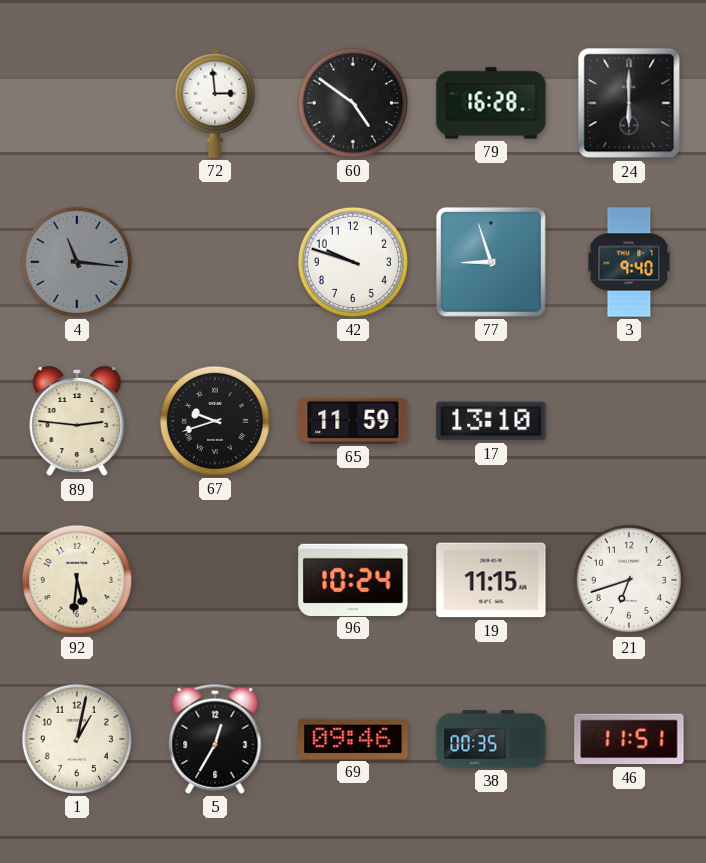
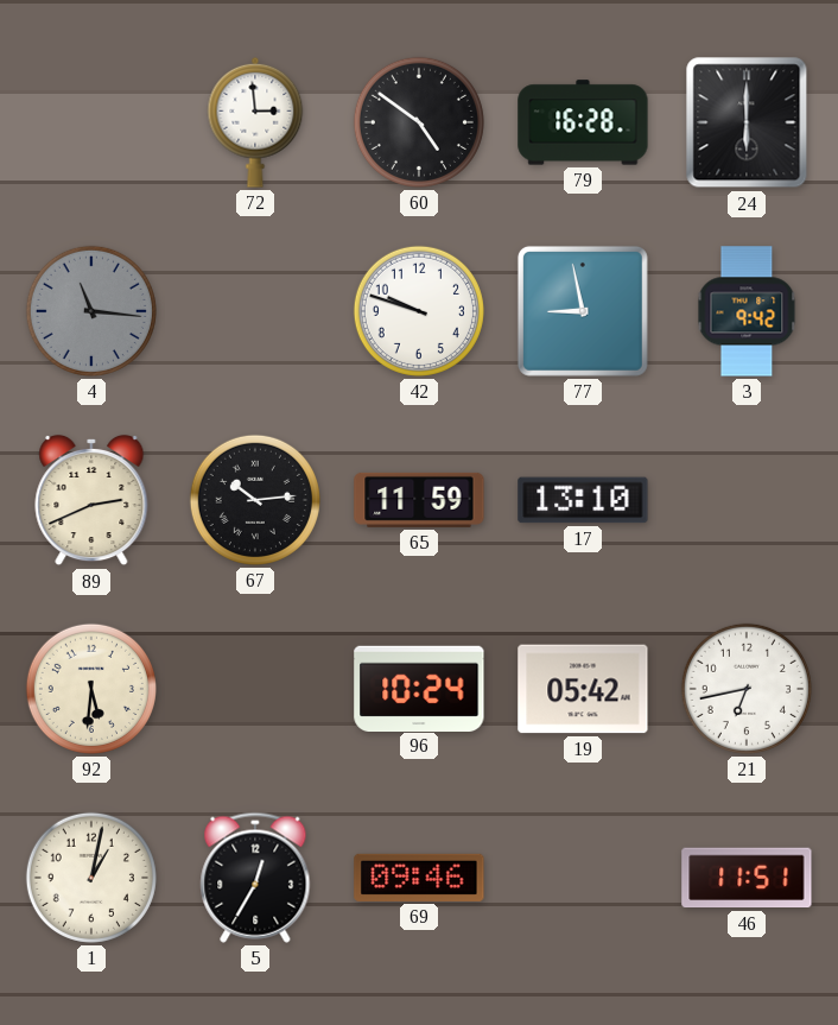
77: 8:57 -> 8:58 (583, 311)
3: 9:40 -> 9:42 (747, 311)
89: 2:46 -> 2:41 (91, 500)
67: 9:42 -> 10:14 (255, 500)
19: 11:15 -> 05:42 (583, 689)
21: 6:42 -> 6:43 (747, 689)
38: 00:35 -> none (491, 739)
